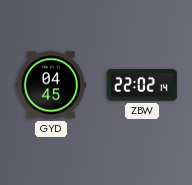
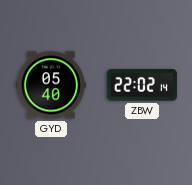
GYD: 04:45 -> 05:40 (51, 85)
